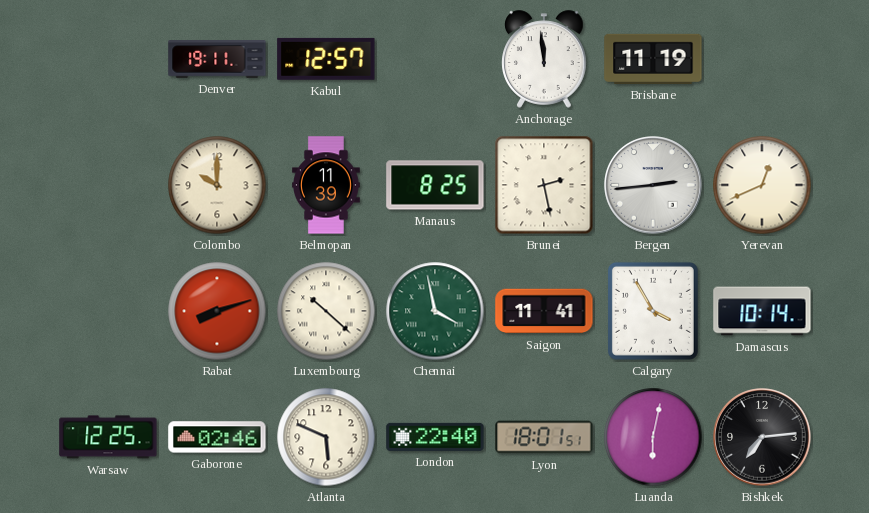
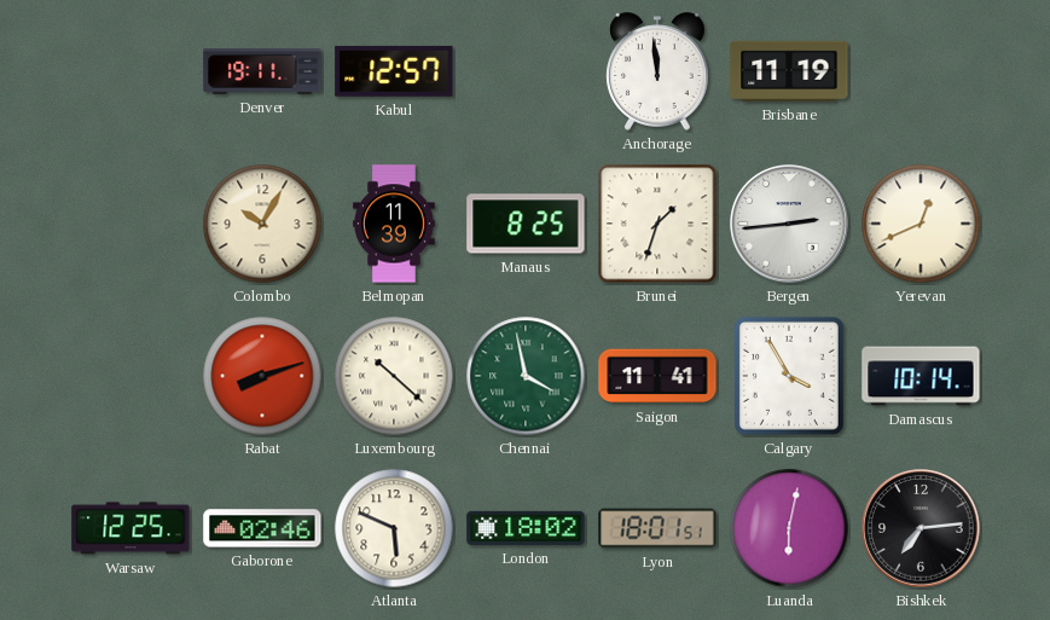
Colombo: 10:00 -> 10:05 (262, 224)
Brunei: 2:28 -> 1:33 (657, 224)
London: 22:40 -> 18:02 (526, 528)
